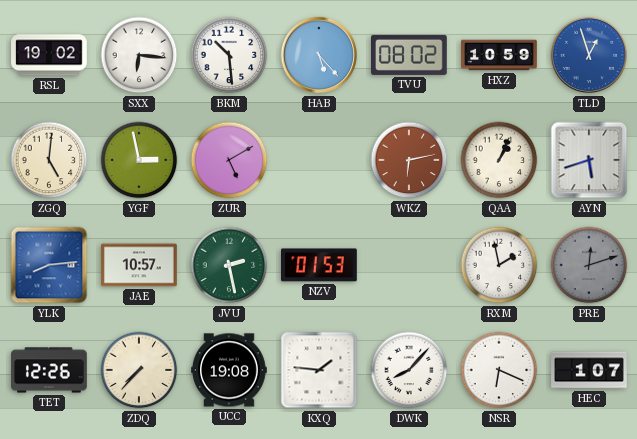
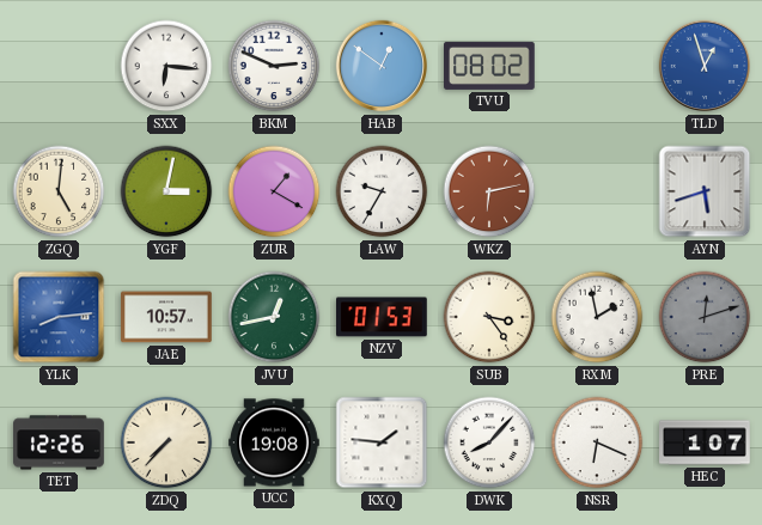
RSL: 19:02 -> none (49, 55)
BKM: 10:29 -> 2:49 (274, 66)
HAB: 5:23 -> 12:51 (382, 66)
HXZ: 10:59 -> none (499, 55)
YGF: 2:58 -> 3:02 (166, 191)
ZUR: 5:10 -> 1:20 (274, 191)
LAW: none -> 9:35 (382, 191)
QAA: 1:04 -> none (499, 160)
JVU: 2:28 -> 12:43 (274, 317)
SUB: none -> 3:24 (489, 317)
